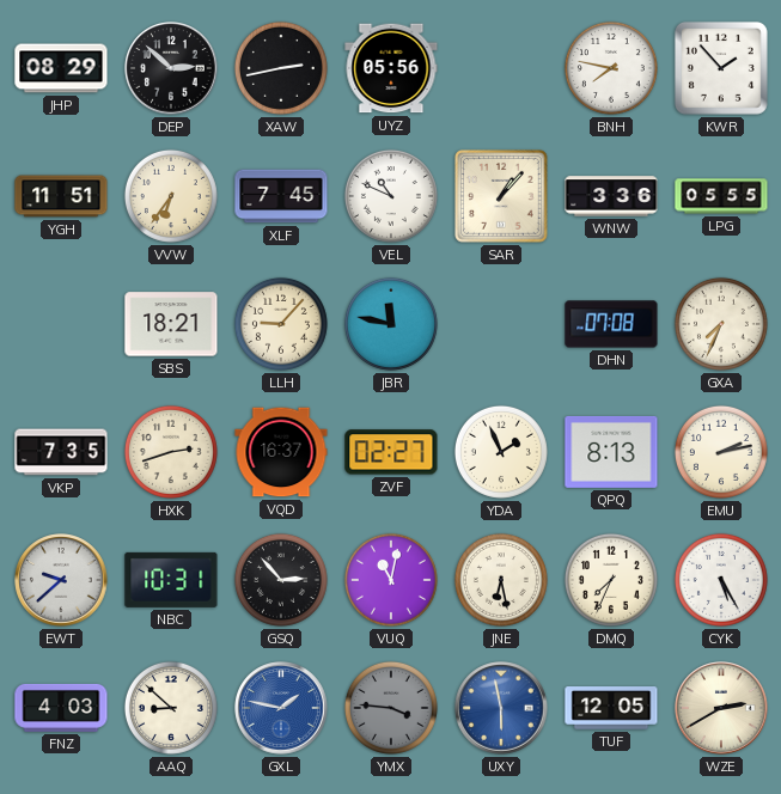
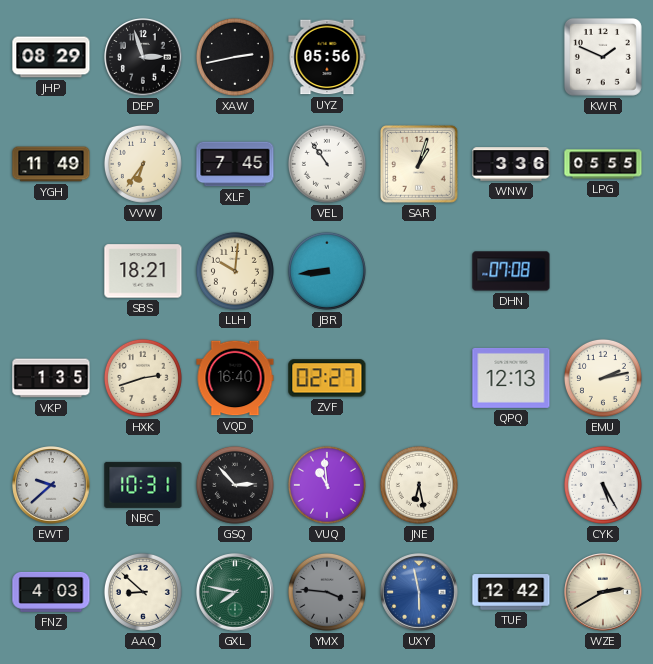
DEP: 2:52 -> 2:57 (143, 57)
BNH: 7:47 -> none (611, 68)
KWR: 1:53 -> 1:49 (603, 57)
YGH: 11:51 -> 11:49 (51, 164)
VEL: 10:49 -> 10:54 (327, 164)
SAR: 1:07 -> 1:03 (419, 164)
LLH: 9:07 -> 10:01 (235, 271)
JBR: 11:47 -> 8:44 (327, 271)
GXA: 7:34 -> none (721, 324)
VKP: 7:35 -> 1:35 (51, 378)
VQD: 16:37 -> 16:40 (235, 378)
YDA: 1:56 -> none (501, 452)
QPQ: 8:13 -> 12:13 (511, 378)
VUQ: 11:02 -> 10:59 (327, 485)
DMQ: 7:34 -> none (611, 580)
GXL: 1:47 -> 7:47 (235, 592)
GXL dial: blue -> green (235, 592)
TUF: 12:05 -> 12:42 (511, 592)
